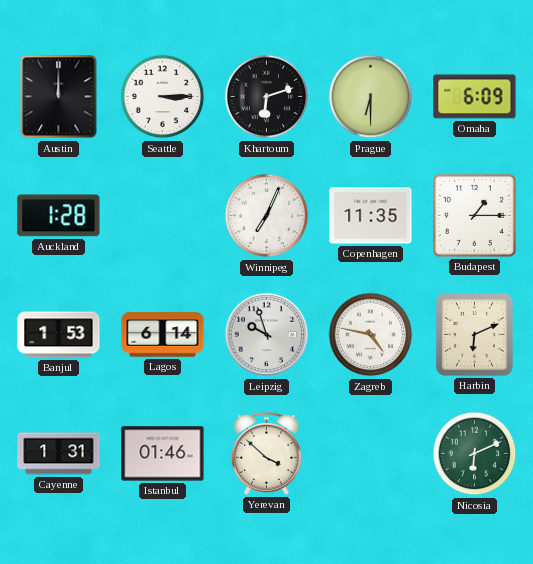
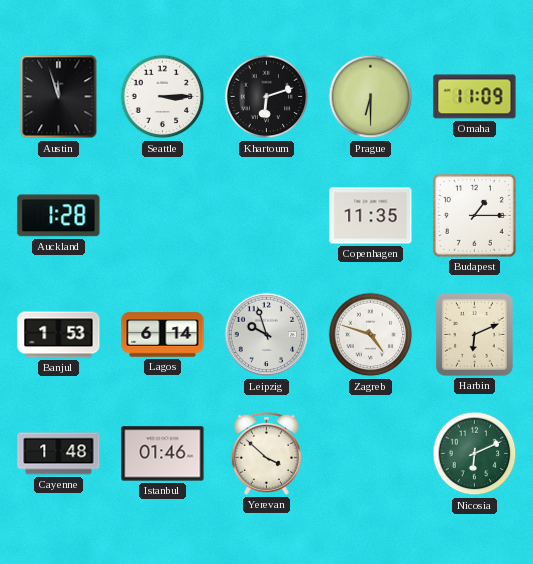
Austin: 12:00 -> 11:57 (59, 97)
Omaha: 6:09 -> 11:09 (475, 97)
Winnipeg: 7:04 -> none (267, 216)
Zagreb: 4:47 -> 4:48 (371, 335)
Cayenne: 1:31 -> 1:48 (59, 454)
